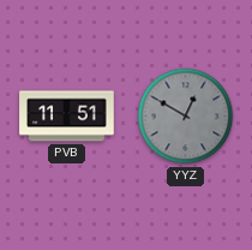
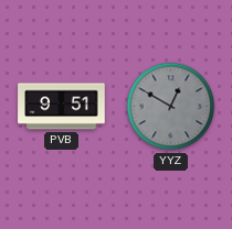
PVB: 11:51 -> 9:51 (62, 107)
